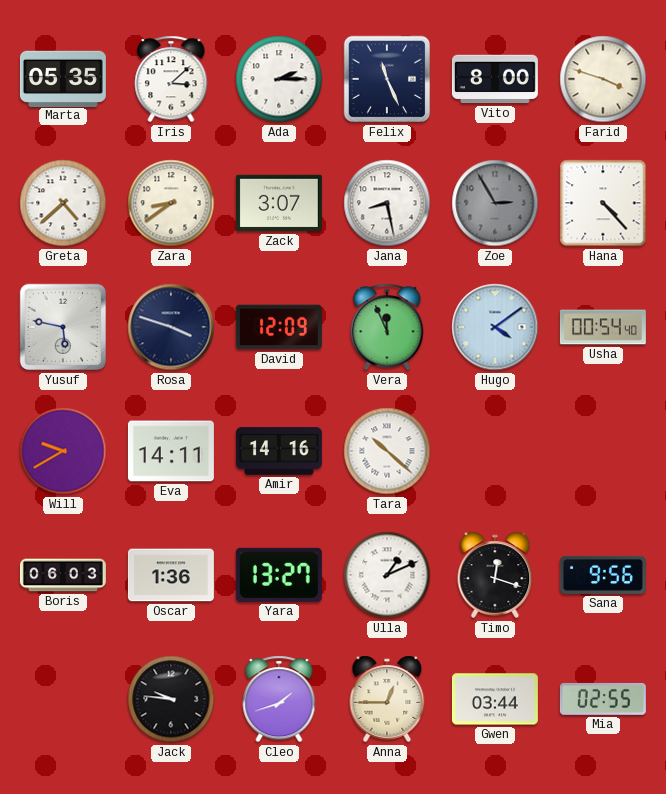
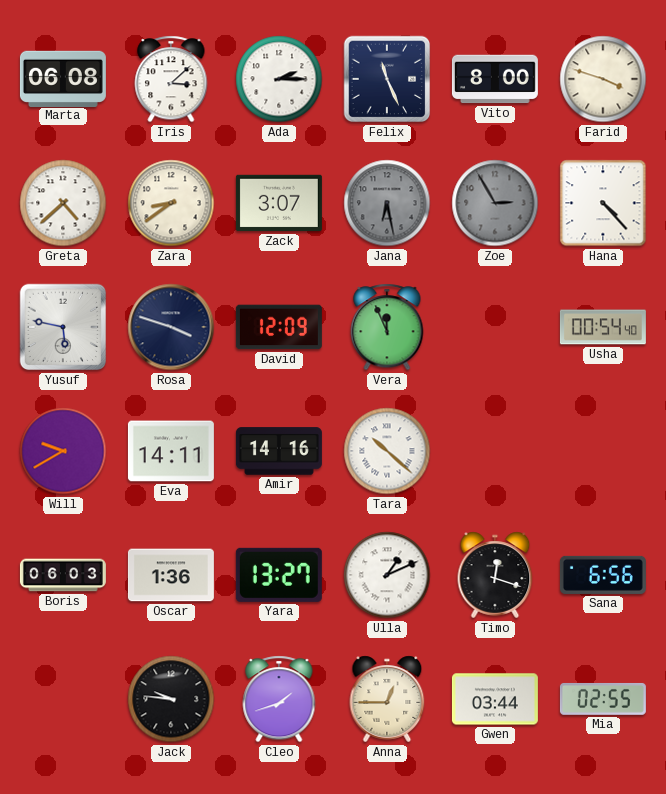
Marta: 05:35 -> 06:08 (63, 78)
Jana: 8:28 -> 6:28 (387, 203)
Jana dial: white -> grey (387, 203)
Hugo: 4:09 -> none (495, 327)
Sana: 9:56 -> 6:56 (603, 575)
